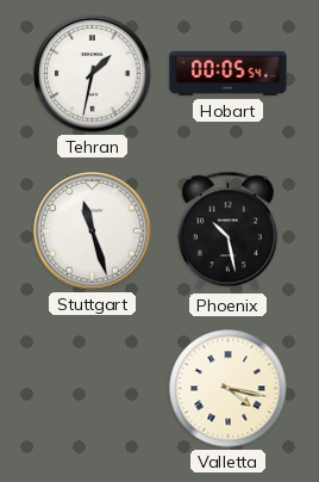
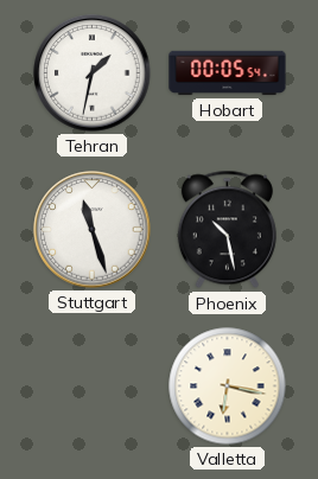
Valletta: 4:17 -> 6:17 (228, 387)
